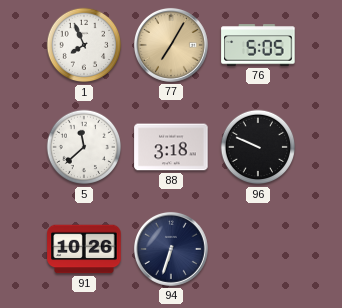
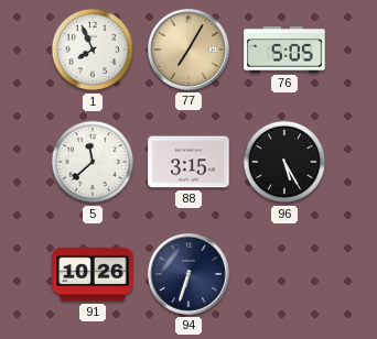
88: 3:18 -> 3:15 (188, 162)
96: 9:49 -> 5:25 (284, 162)
